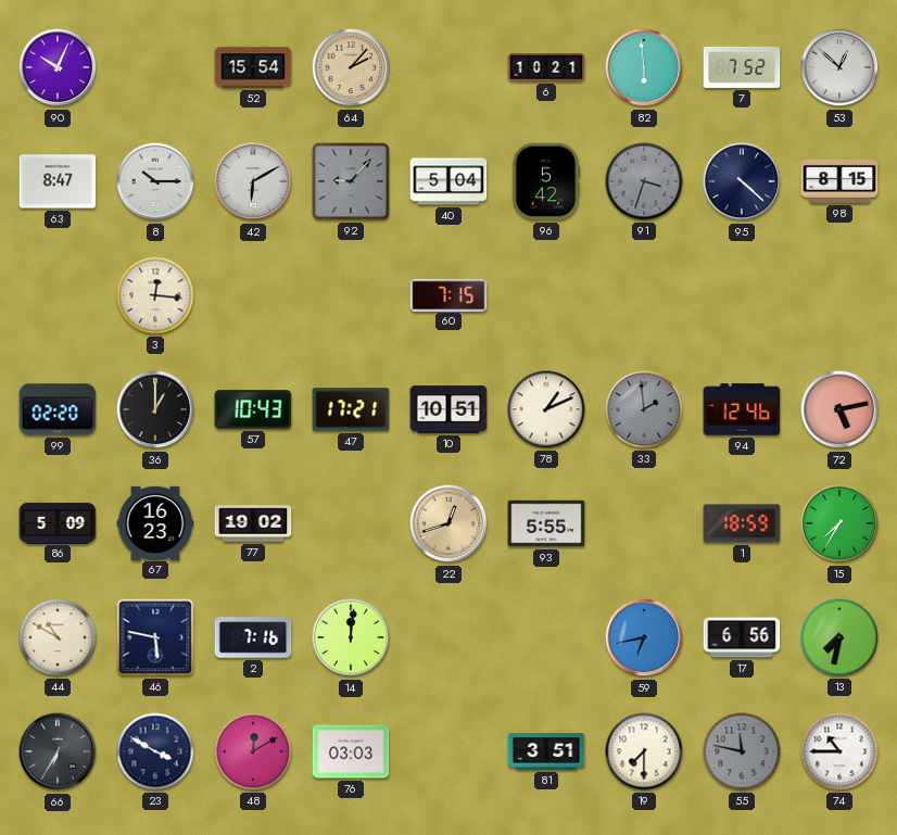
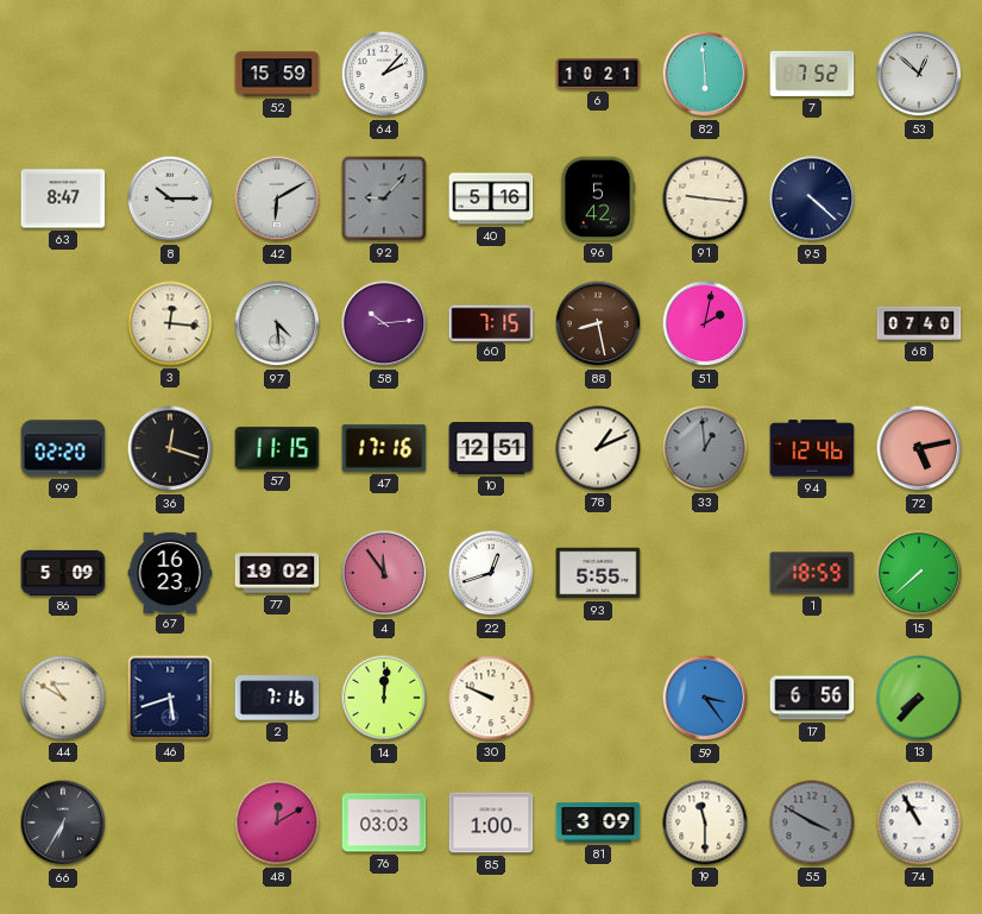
90: 10:04 -> none (58, 67)
52: 15:54 -> 15:59 (277, 74)
64 dial: champagne -> white (384, 74)
40: 5:04 -> 5:16 (491, 198)
91: 3:33 -> 9:16 (705, 198)
91 dial: grey -> cream (705, 198)
98: 8:15 -> none (839, 181)
97: none -> 4:29 (277, 323)
58: none -> 10:14 (384, 323)
88: none -> 8:28 (598, 323)
51: none -> 2:02 (705, 323)
68: none -> 07:40 (919, 323)
36: 1:00 -> 12:18 (170, 448)
57: 10:43 -> 11:15 (277, 448)
47: 17:21 -> 17:16 (384, 448)
10: 10:51 -> 12:51 (491, 449)
33: 1:59 -> 12:59 (705, 448)
4: none -> 11:54 (384, 573)
22 dial: champagne -> white (491, 573)
15: 7:35 -> 7:38 (919, 573)
46: 5:47 -> 5:42 (170, 698)
30: none -> 9:49 (491, 698)
59: 6:43 -> 3:24 (705, 698)
13: 7:32 -> 7:37 (919, 698)
23: 3:50 -> none (155, 751)
85: none -> 1:00 (491, 822)
81: 3:51 -> 3:09 (598, 822)
19: 7:30 -> 11:30 (705, 822)
55: 11:47 -> 3:50 (812, 822)
74: 10:45 -> 10:55 (919, 822)
